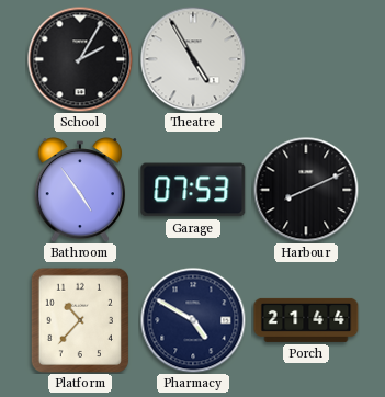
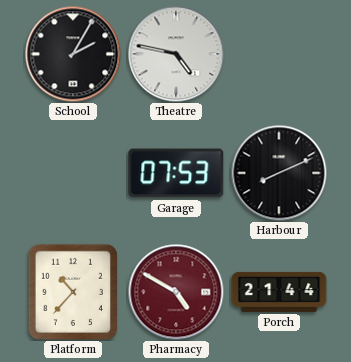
Theatre: 4:55 -> 4:47 (176, 54)
Bathroom: 4:54 -> none (80, 190)
Pharmacy dial: navy -> burgundy (176, 292)
